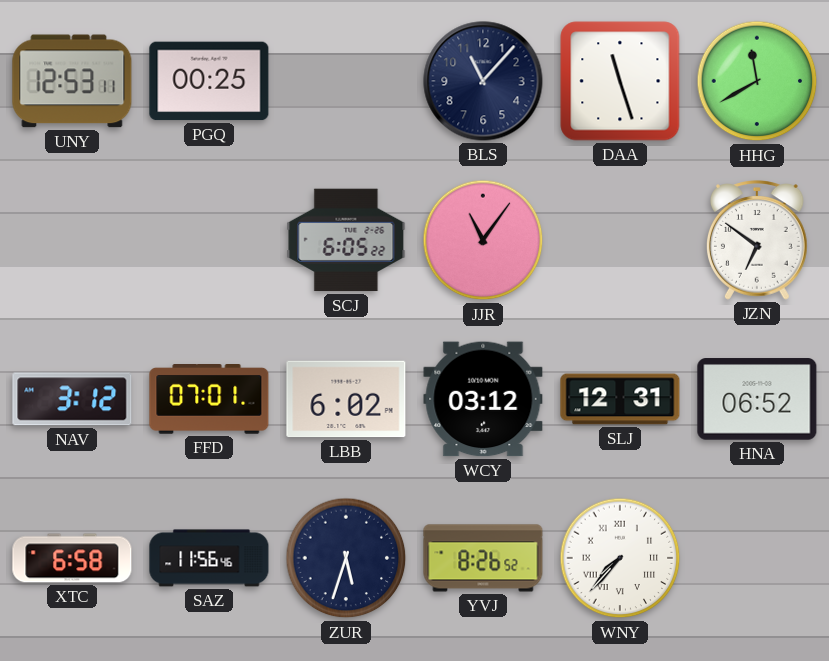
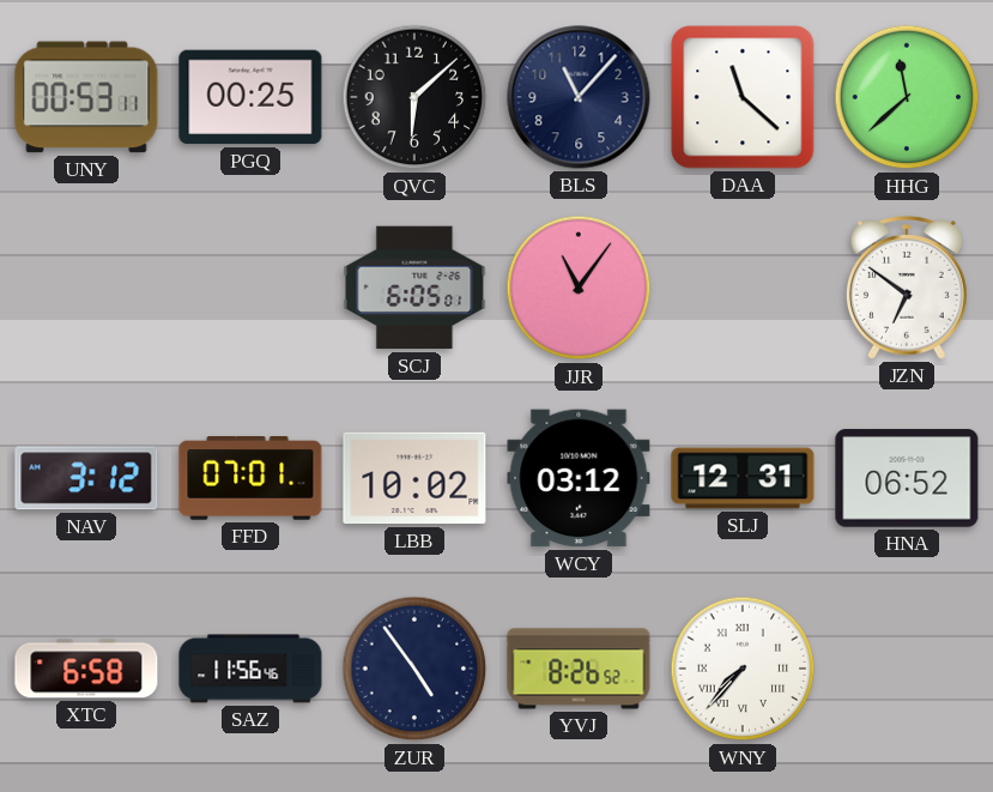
UNY: 12:53 -> 00:53 (86, 97)
QVC: none -> 6:08 (414, 97)
DAA: 11:27 -> 11:22 (743, 97)
HHG: 11:40 -> 11:38 (907, 97)
SCJ: 6:05:22 -> 6:05:01 (414, 288)
LBB: 6:02 -> 10:02 (414, 478)
ZUR: 5:33 -> 4:54 (414, 669)
